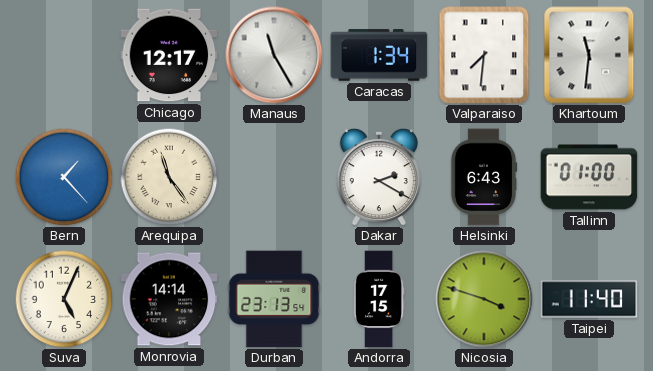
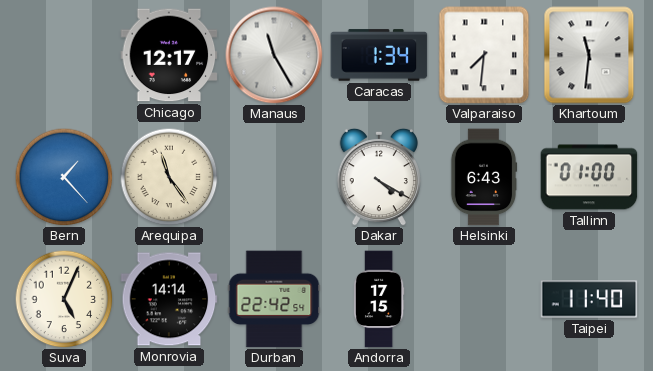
Dakar: 2:20 -> 4:20 (378, 177)
Durban: 23:13 -> 22:42 (274, 299)
Nicosia: 3:48 -> none (484, 299)
